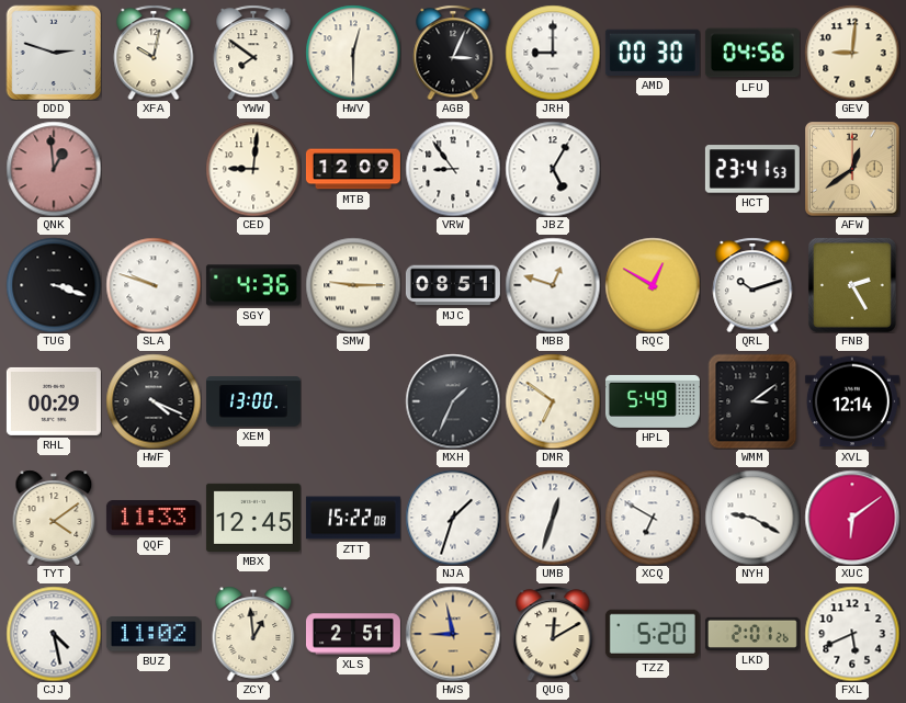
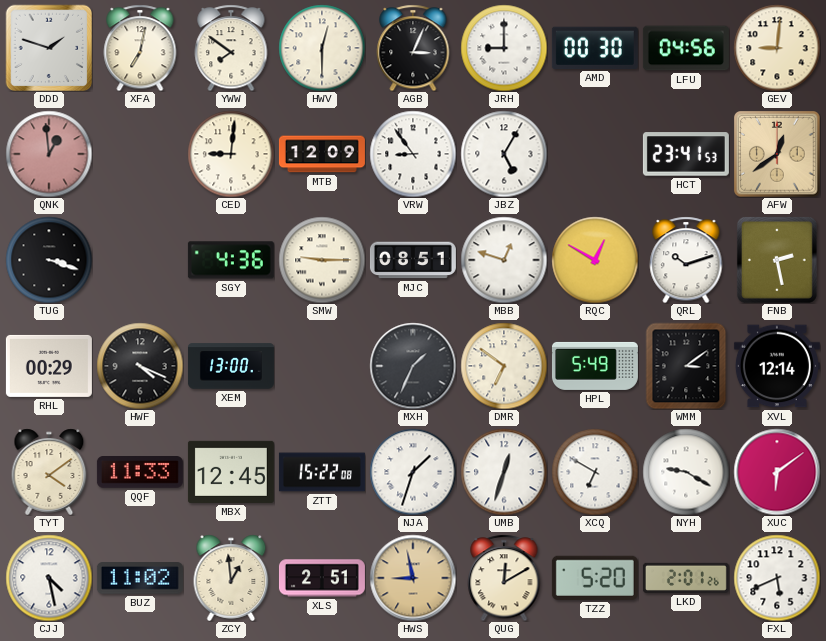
DDD: 2:48 -> 1:48 (49, 48)
XFA: 10:02 -> 7:02 (140, 48)
SLA: 9:48 -> none (154, 285)
FNB: 2:25 -> 2:28 (777, 260)
